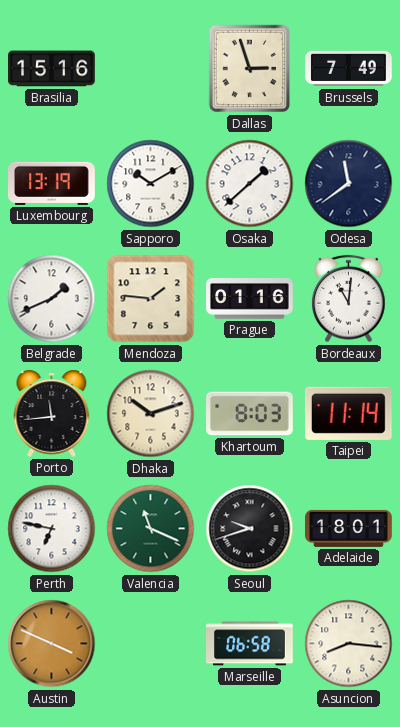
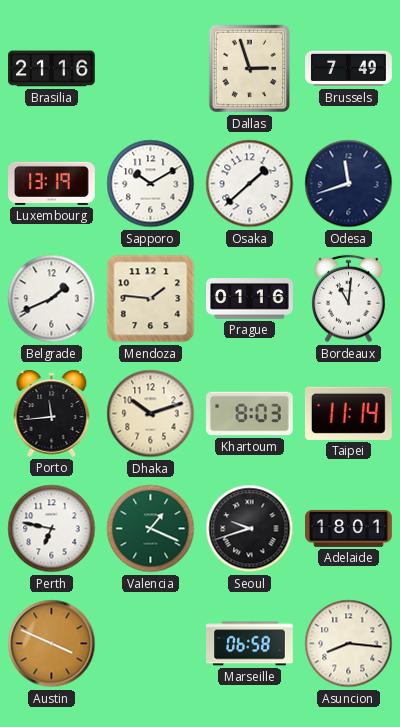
Brasilia: 15:16 -> 21:16 (52, 69)
Odesa: 11:39 -> 11:42 (349, 184)
Valencia: 11:19 -> 1:19 (151, 529)
